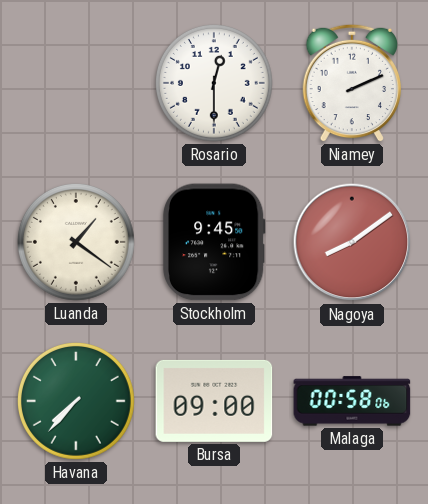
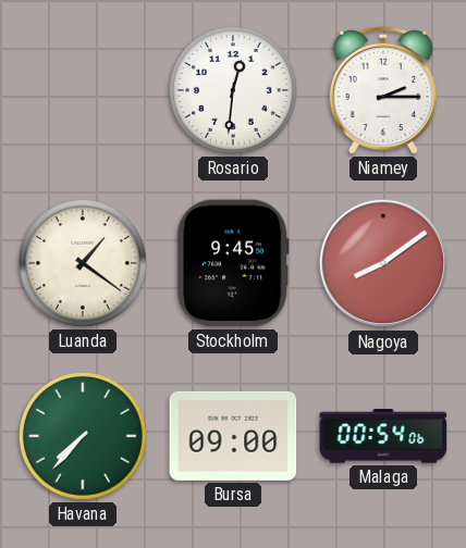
Rosario: 12:30 -> 12:31 (233, 90)
Niamey: 2:11 -> 2:15 (382, 90)
Malaga: 00:58 -> 00:54 (383, 436)
